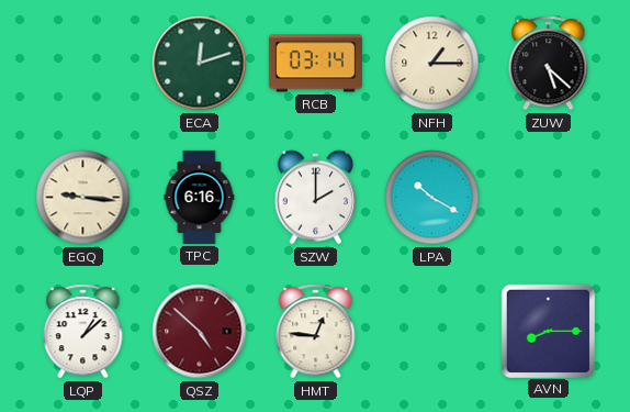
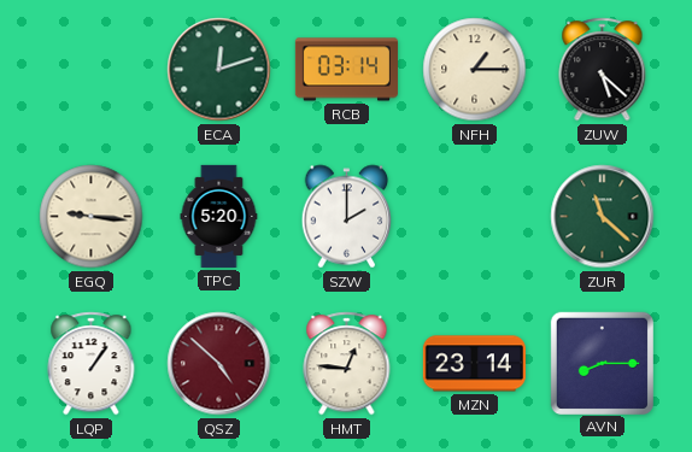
TPC: 6:16 -> 5:20 (219, 216)
LPA: 10:20 -> none (432, 198)
ZUR: none -> 11:22 (603, 217)
LQP: 1:08 -> 1:06 (92, 364)
MZN: none -> 23:14 (474, 364)
